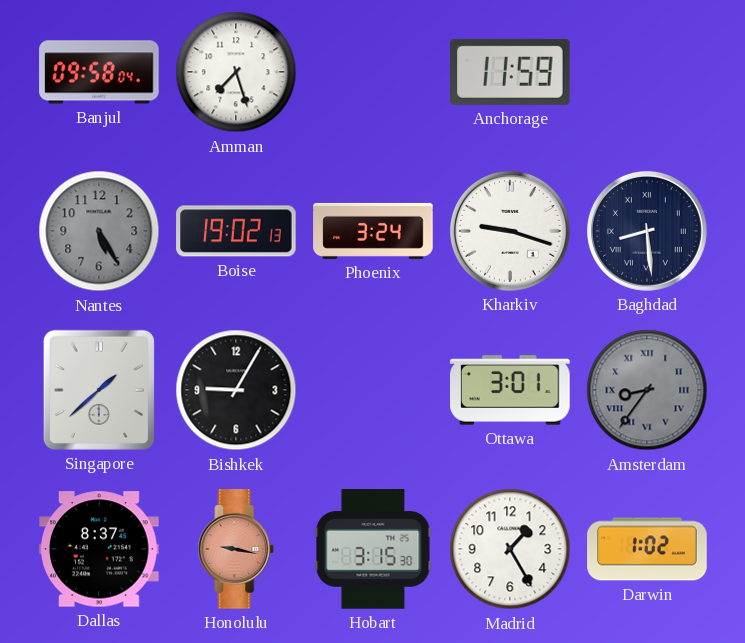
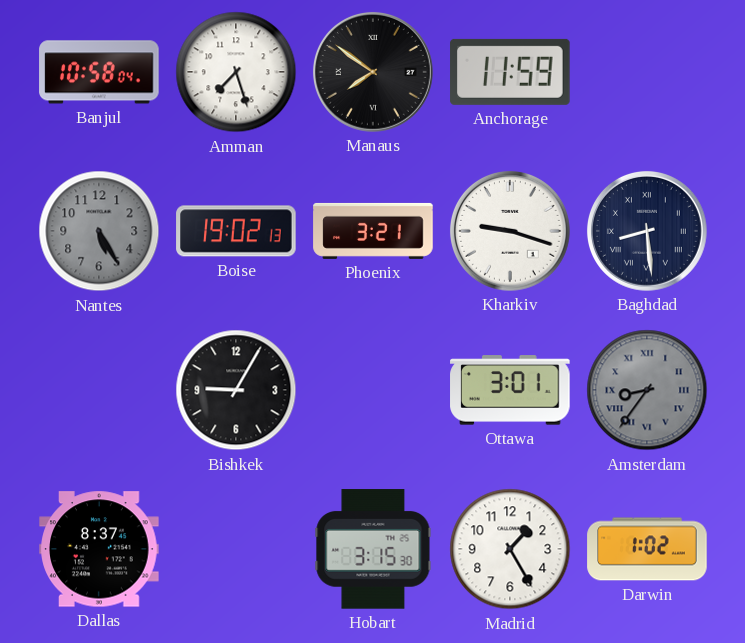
Banjul: 09:58 -> 10:58 (99, 72)
Manaus: none -> 7:51 (373, 72)
Phoenix: 3:24 -> 3:21 (373, 231)
Singapore: 1:38 -> none (99, 390)
Honolulu: 9:17 -> none (236, 549)
